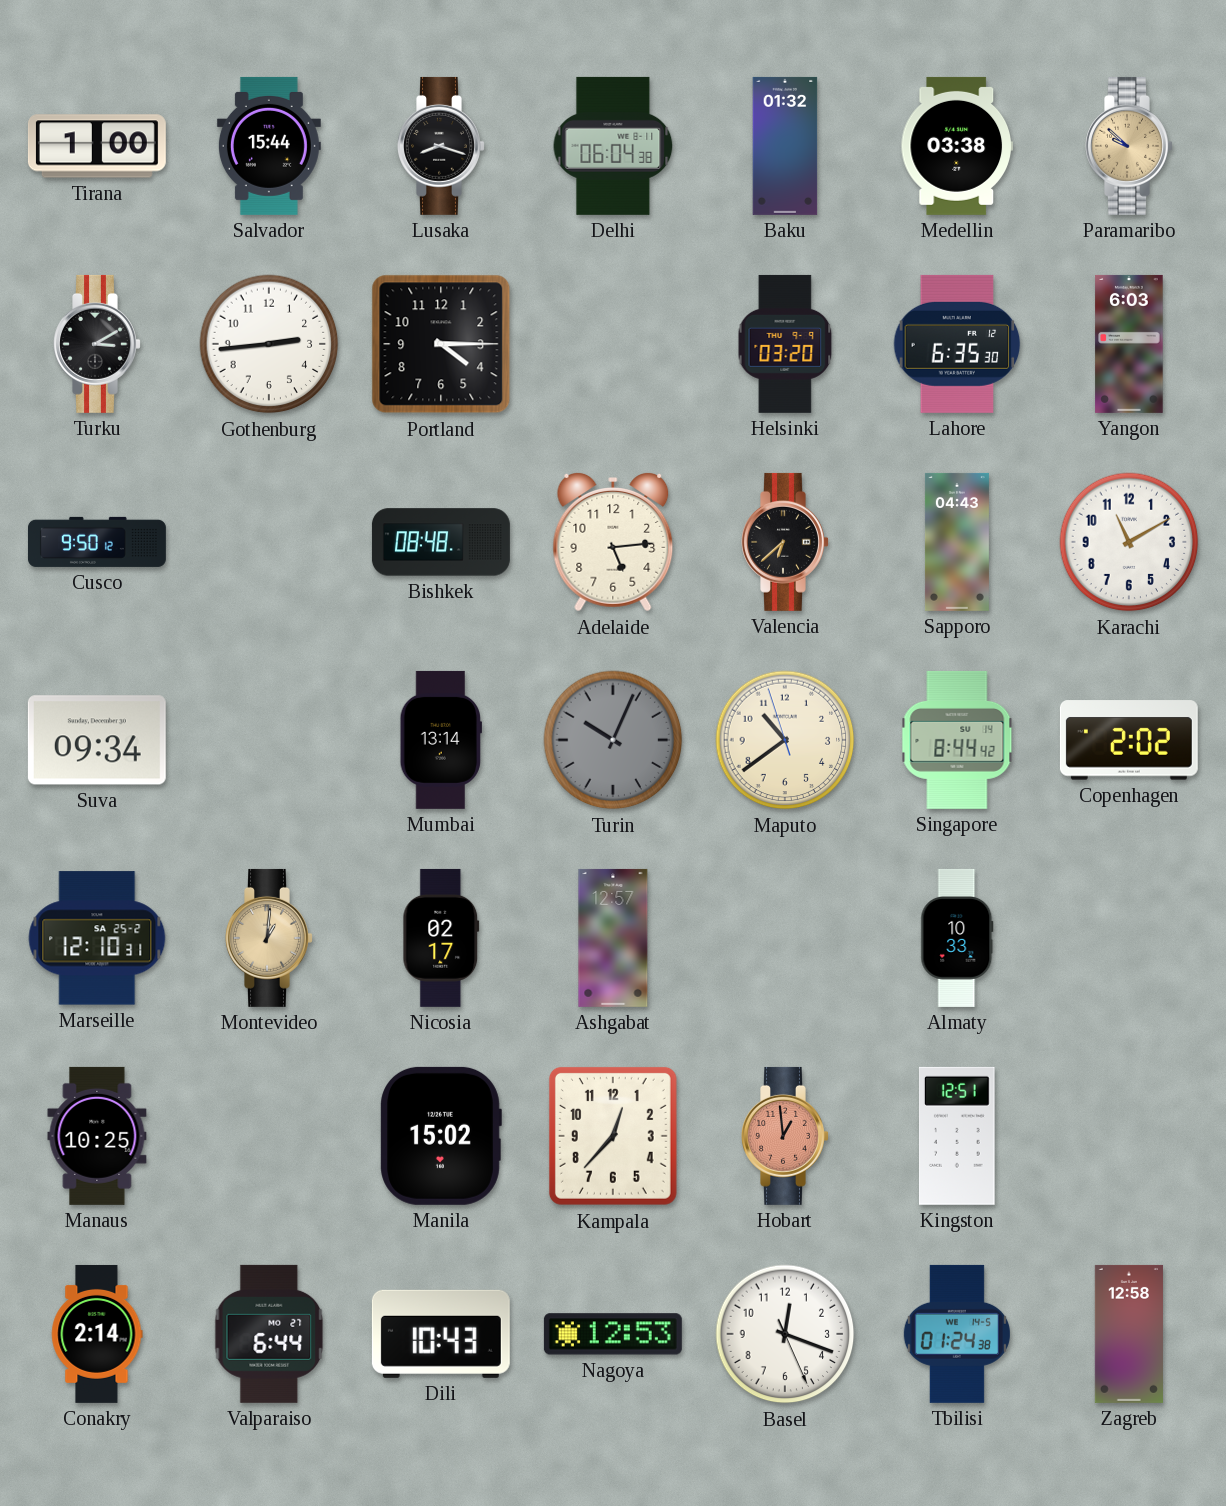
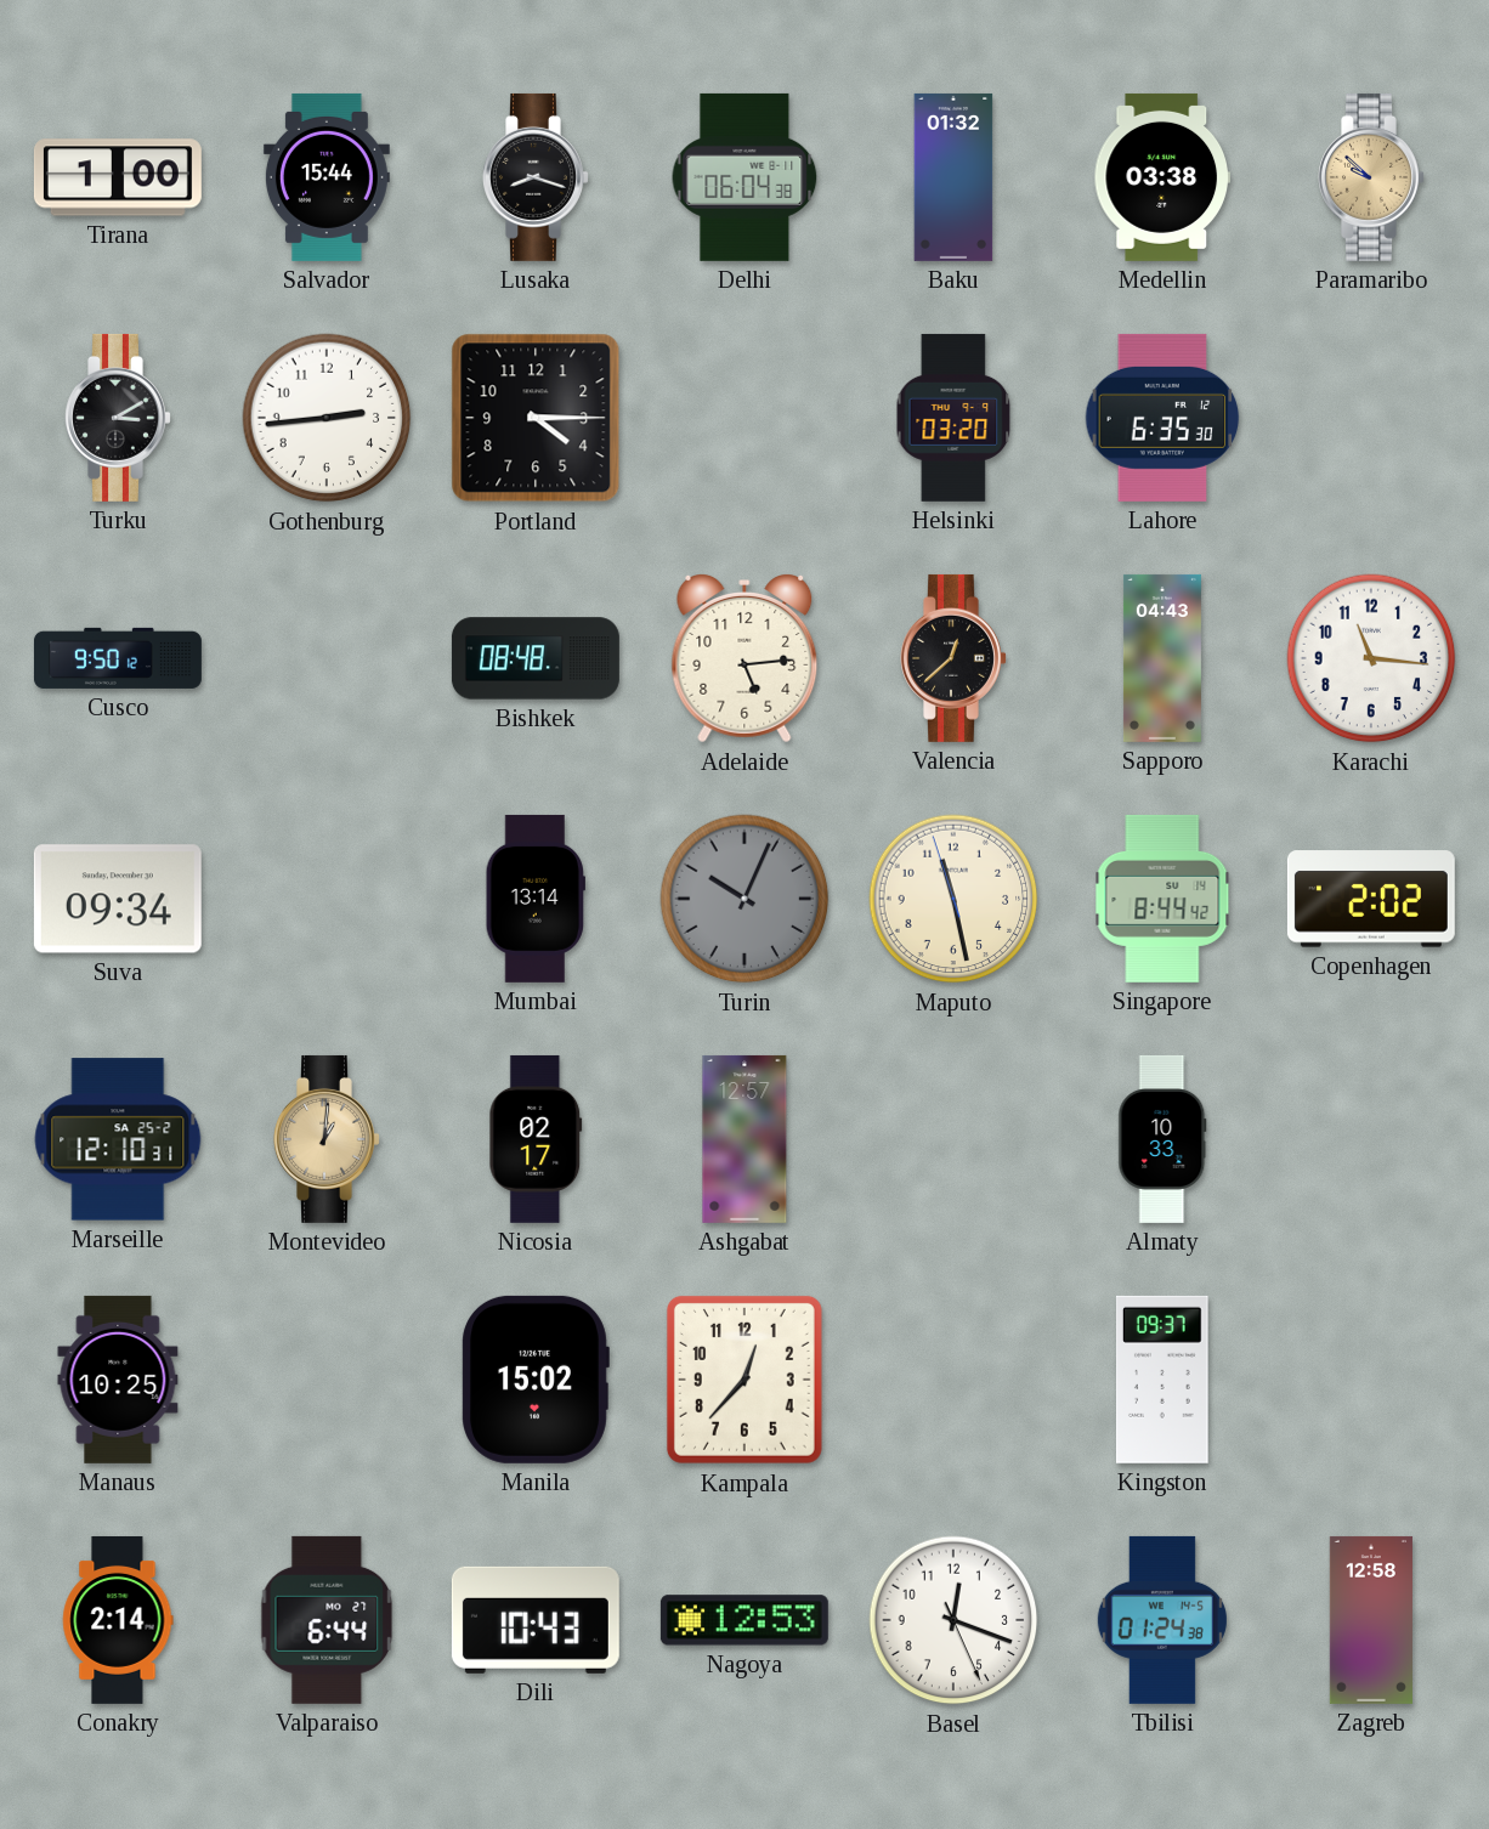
Yangon: 6:03 -> none (1129, 344)
Valencia: 6:38 -> 12:38 (955, 658)
Karachi: 11:10 -> 11:16 (1371, 658)
Maputo: 10:38 -> 11:27 (953, 899)
Hobart: 12:59 -> none (786, 1136)
Kingston: 12:51 -> 09:37 (1162, 1380)
